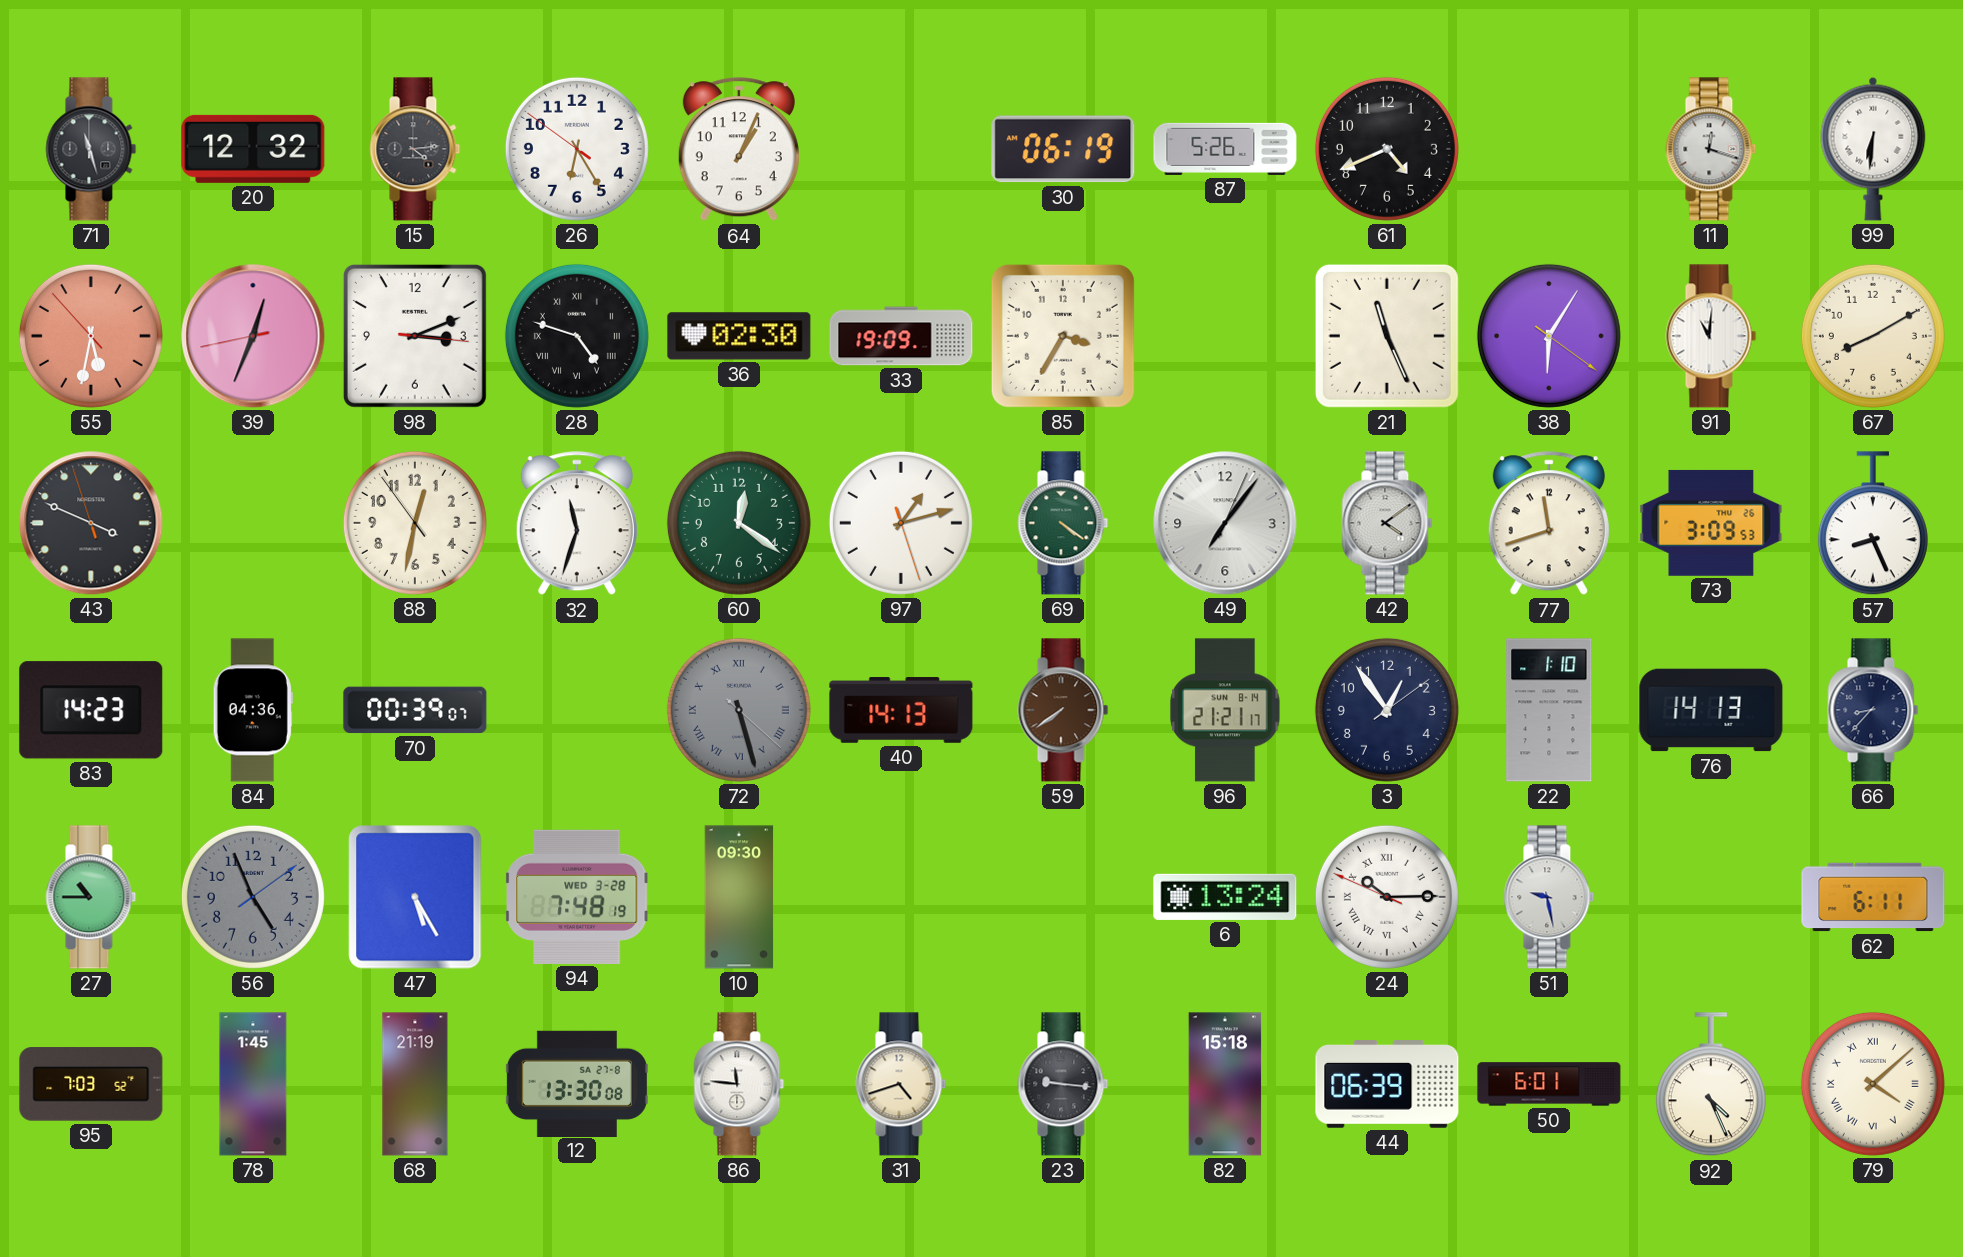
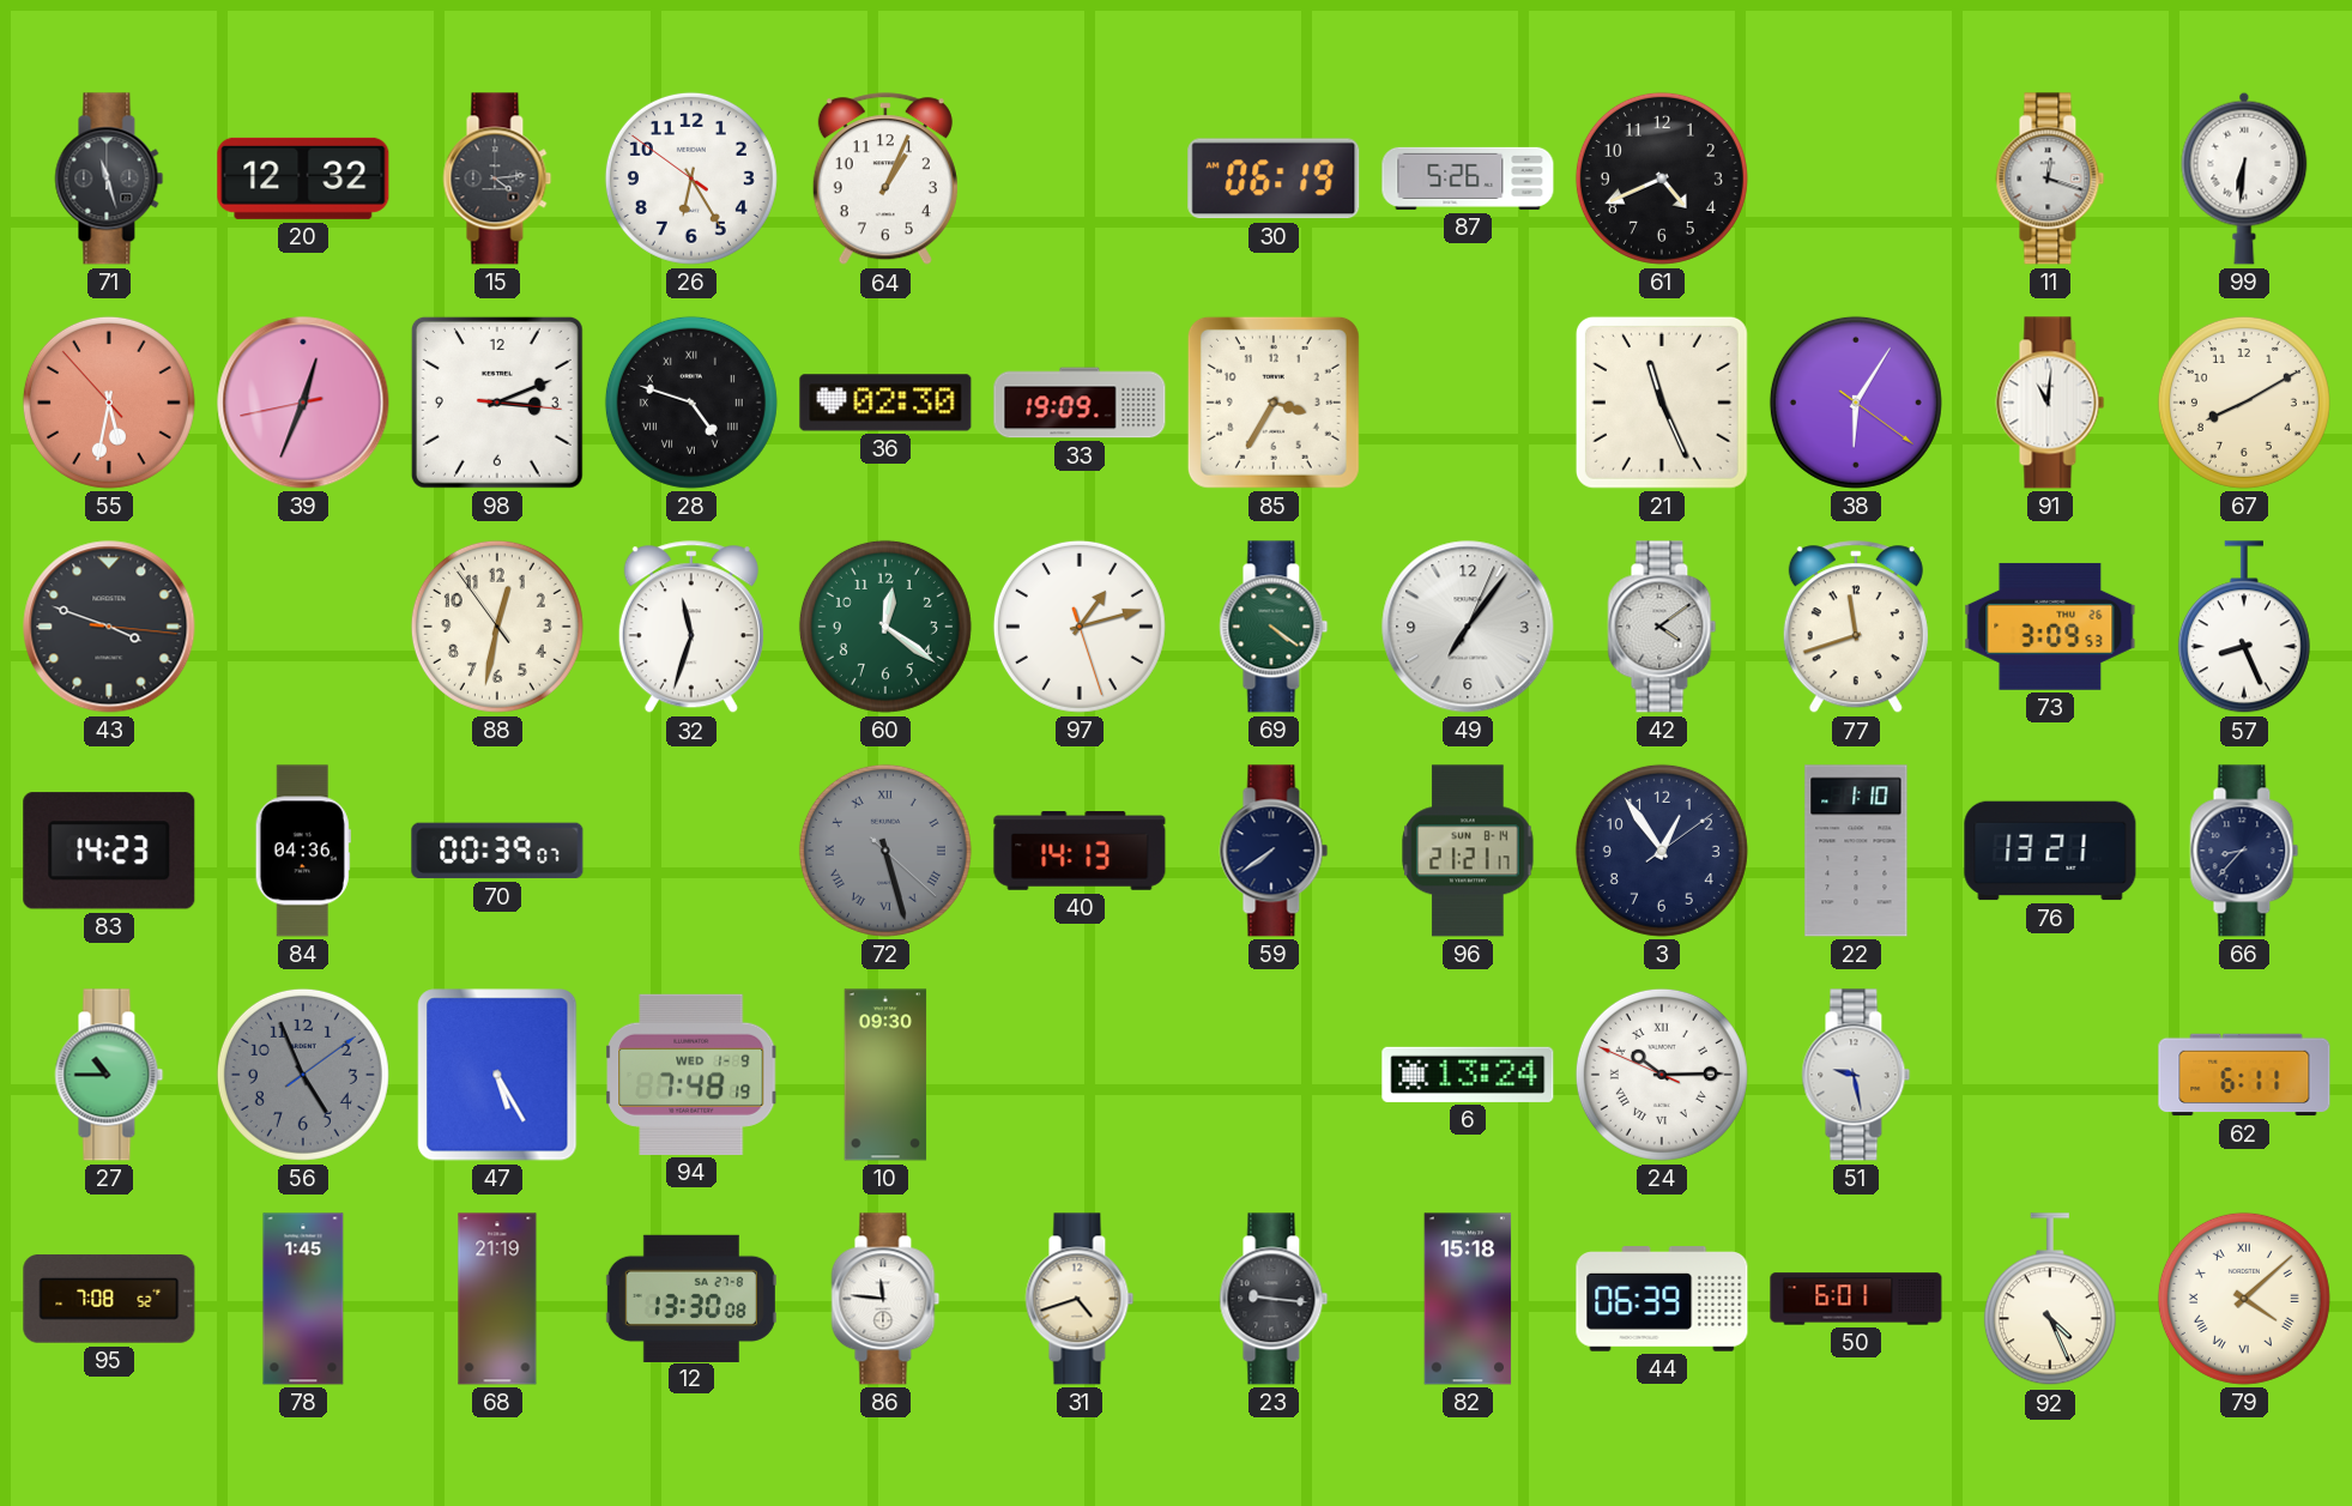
43: 3:48:57 -> 3:48:16 (109, 627)
59 dial: brown -> navy (1274, 851)
76: 14:13 -> 13:21 (2050, 851)
94 date: WED 3-28 -> WED 1-9 (693, 1075)
95: 7:03 -> 7:08 (109, 1299)
